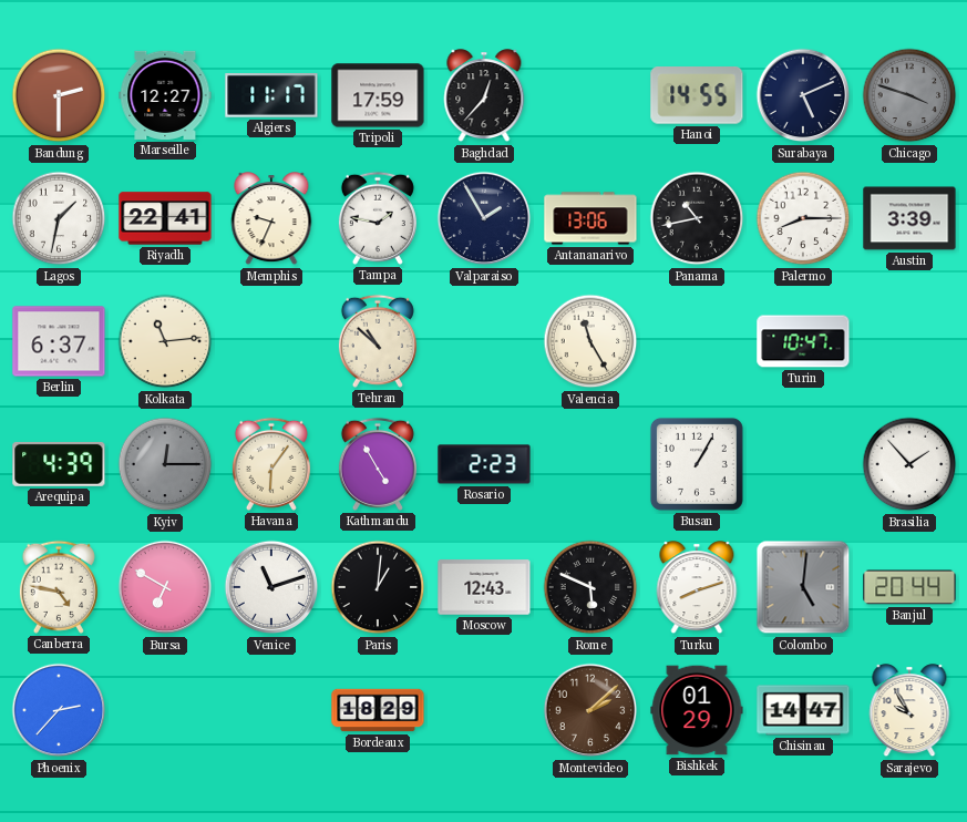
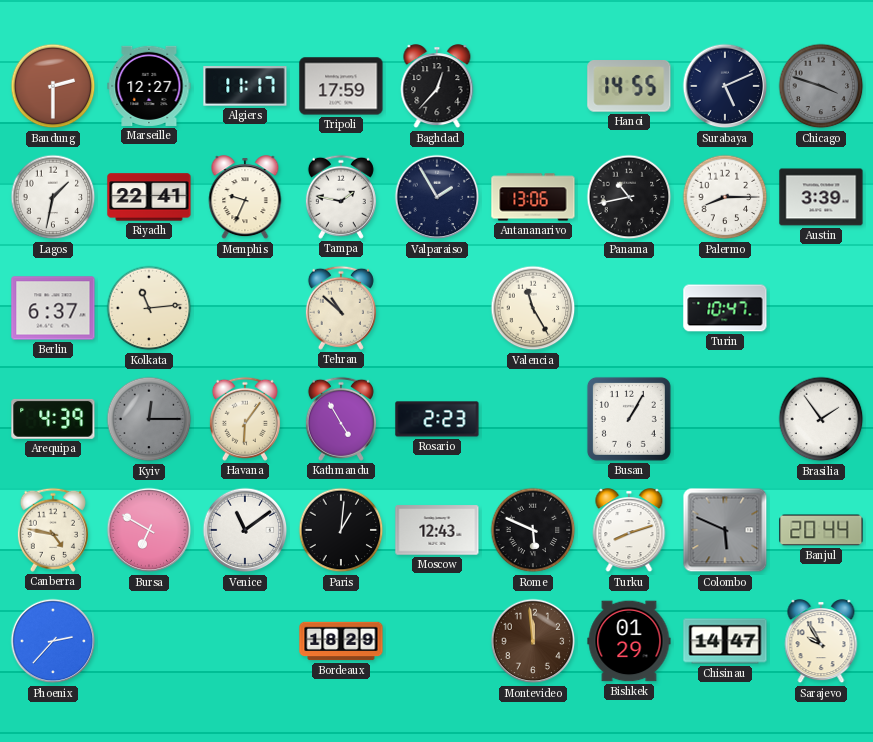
Brasilia: 1:53 -> 1:54 (821, 419)
Venice: 11:12 -> 11:09 (245, 530)
Colombo: 5:01 -> 5:49 (725, 530)
Montevideo: 2:08 -> 11:59 (533, 641)
